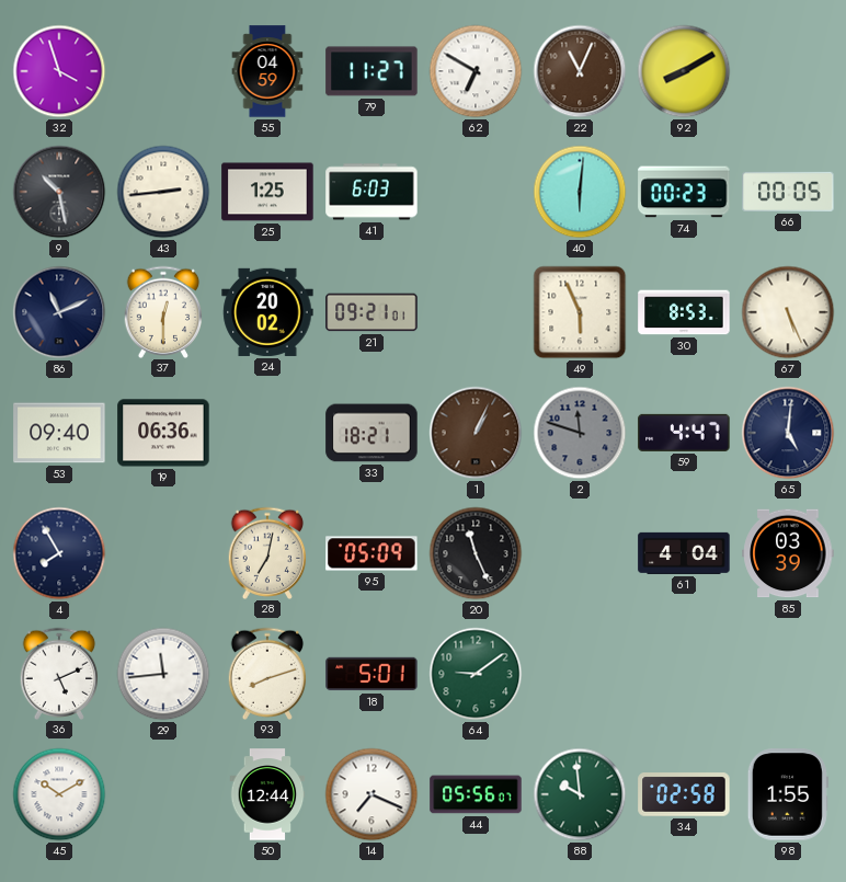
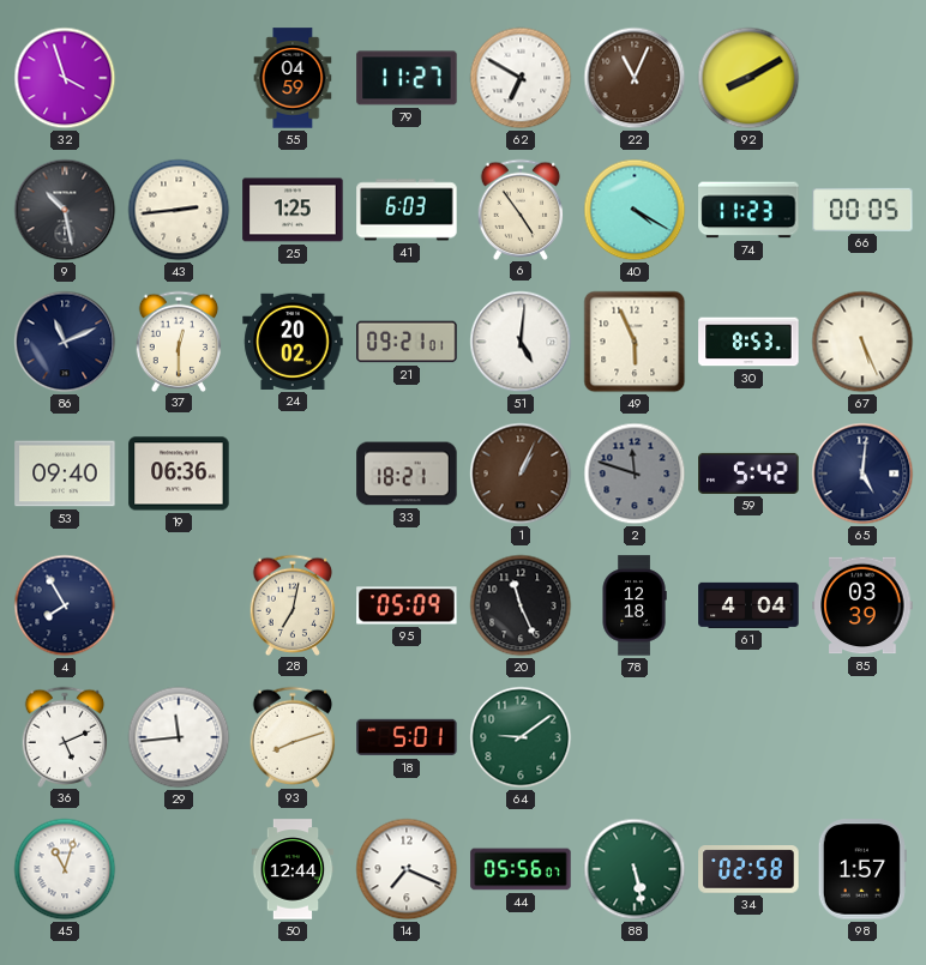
6: none -> 4:54 (521, 209)
40: 6:01 -> 4:20 (635, 210)
74: 00:23 -> 11:23 (748, 210)
51: none -> 5:01 (521, 342)
59: 4:47 -> 5:42 (748, 474)
78: none -> 12:18 (635, 605)
45: 10:10 -> 11:03 (65, 869)
88: 9:59 -> 5:28 (635, 869)
98: 1:55 -> 1:57 (862, 869)
